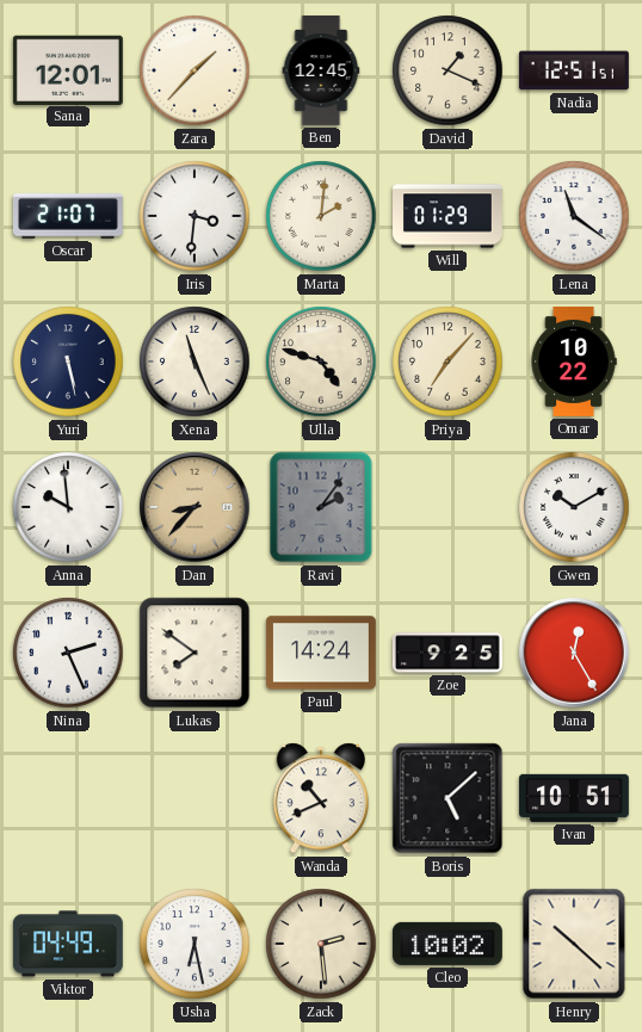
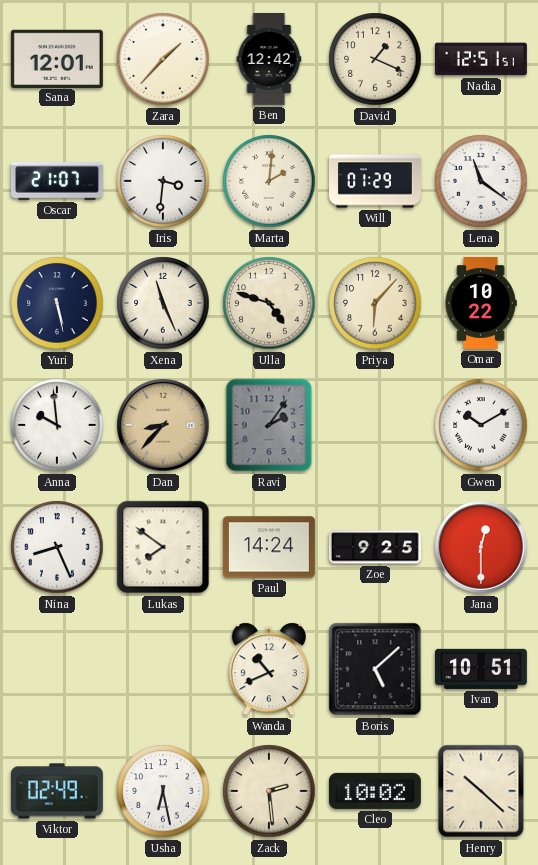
Ben: 12:45 -> 12:42 (269, 59)
Priya: 7:07 -> 6:07 (375, 303)
Nina: 2:26 -> 8:26 (57, 547)
Jana: 12:25 -> 12:30 (481, 547)
Viktor: 04:49 -> 02:49 (57, 791)
